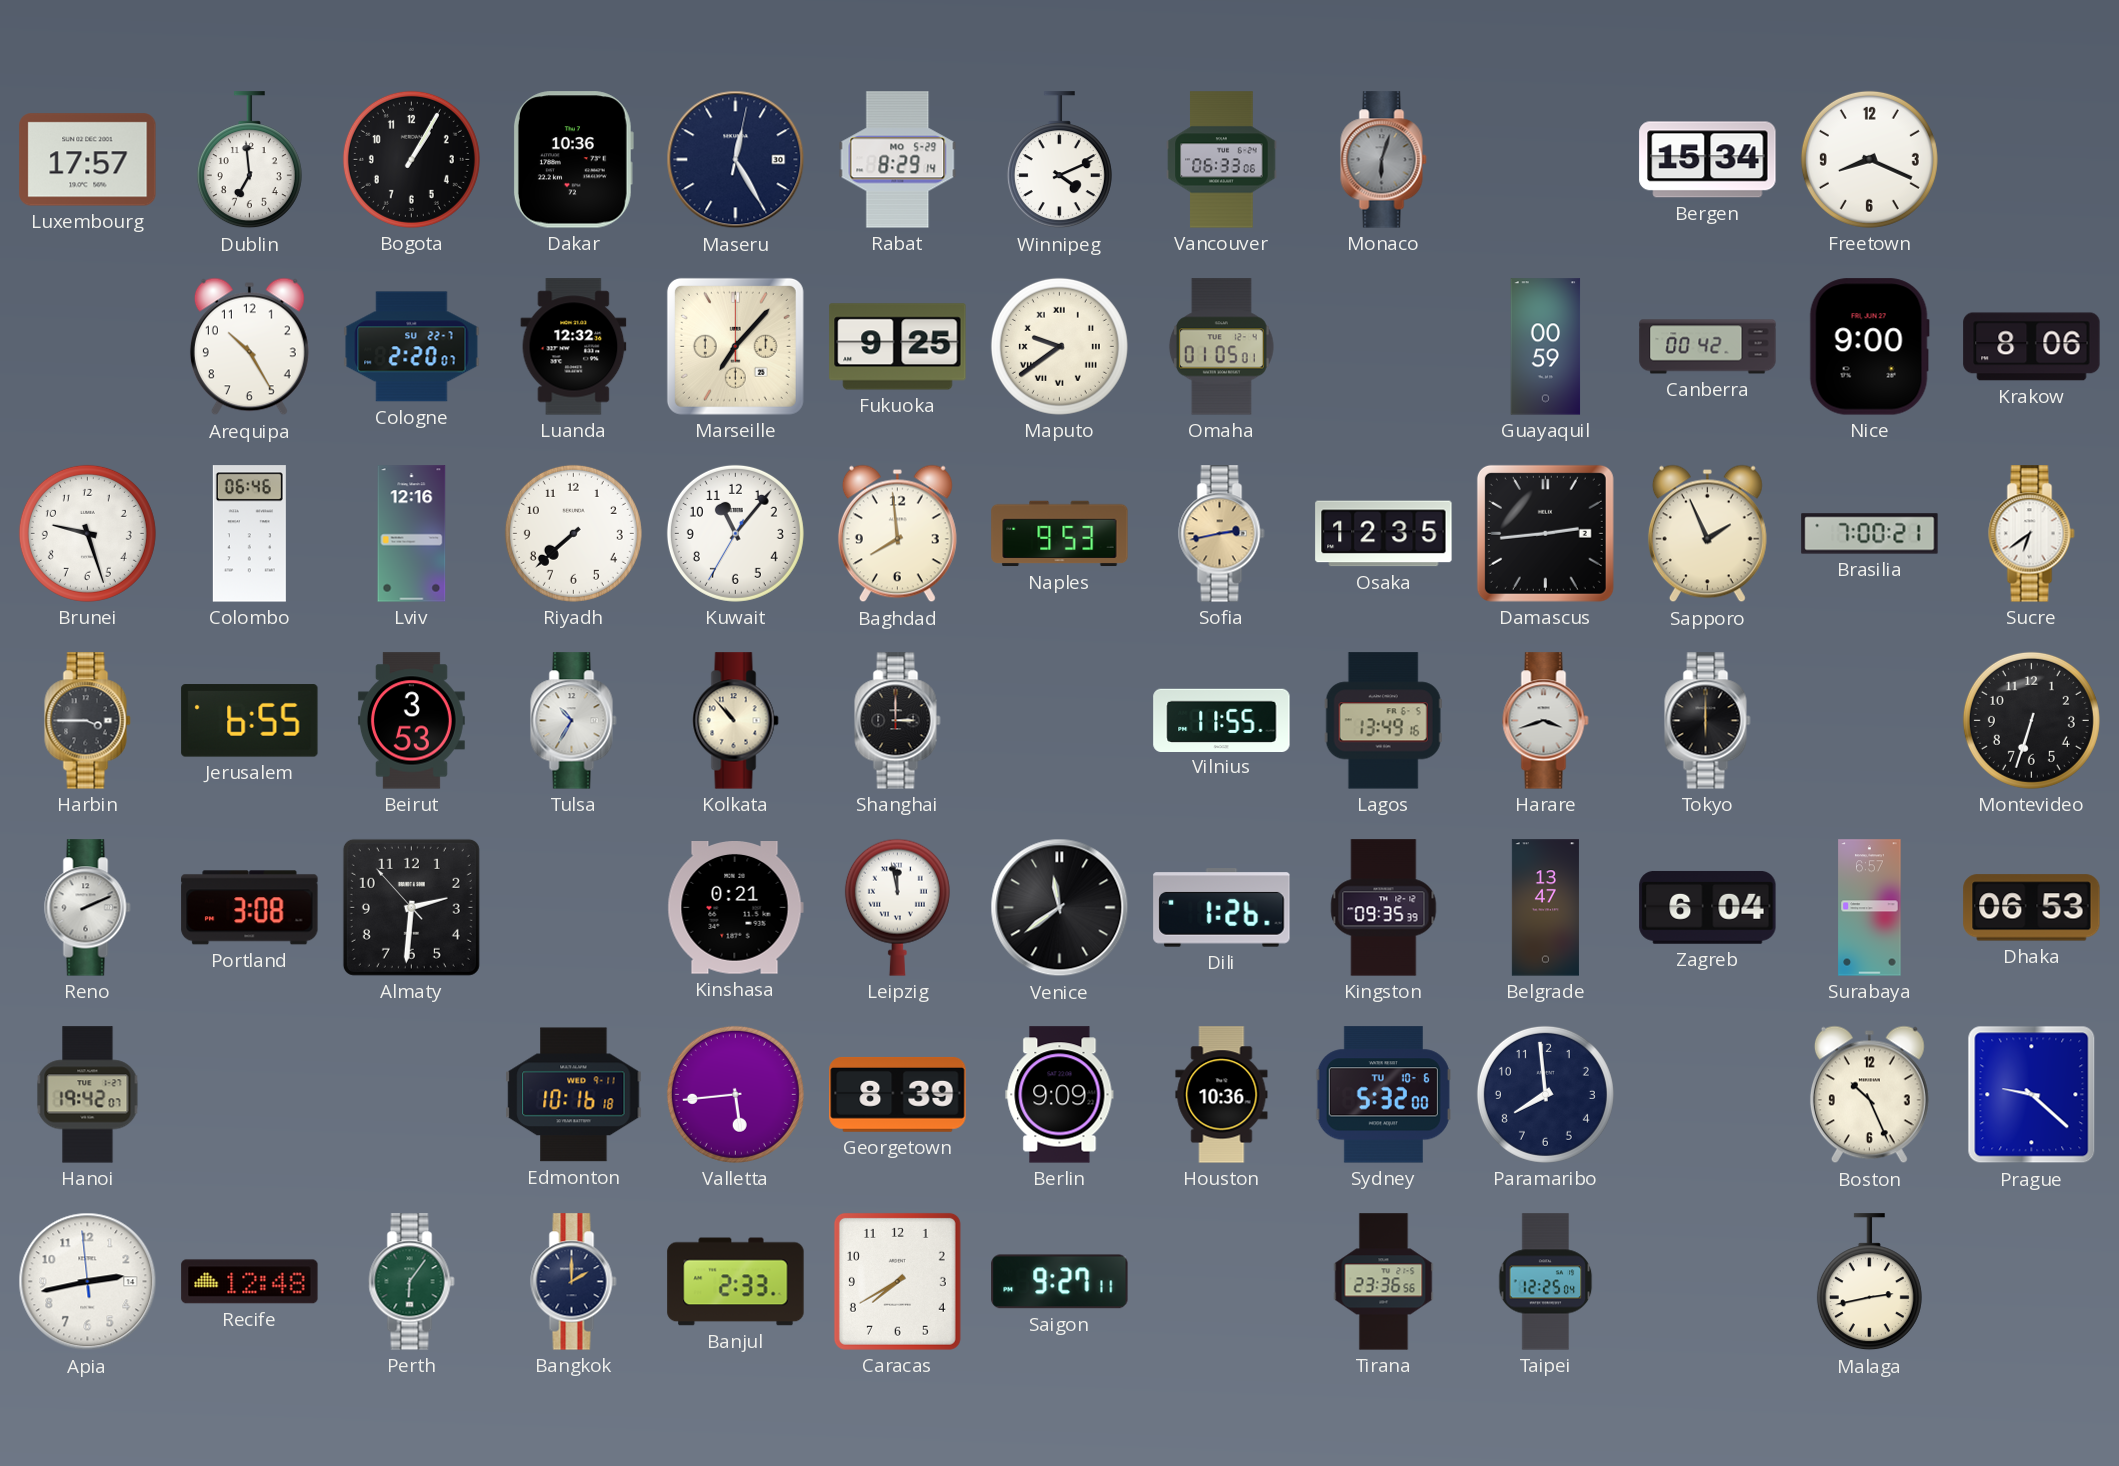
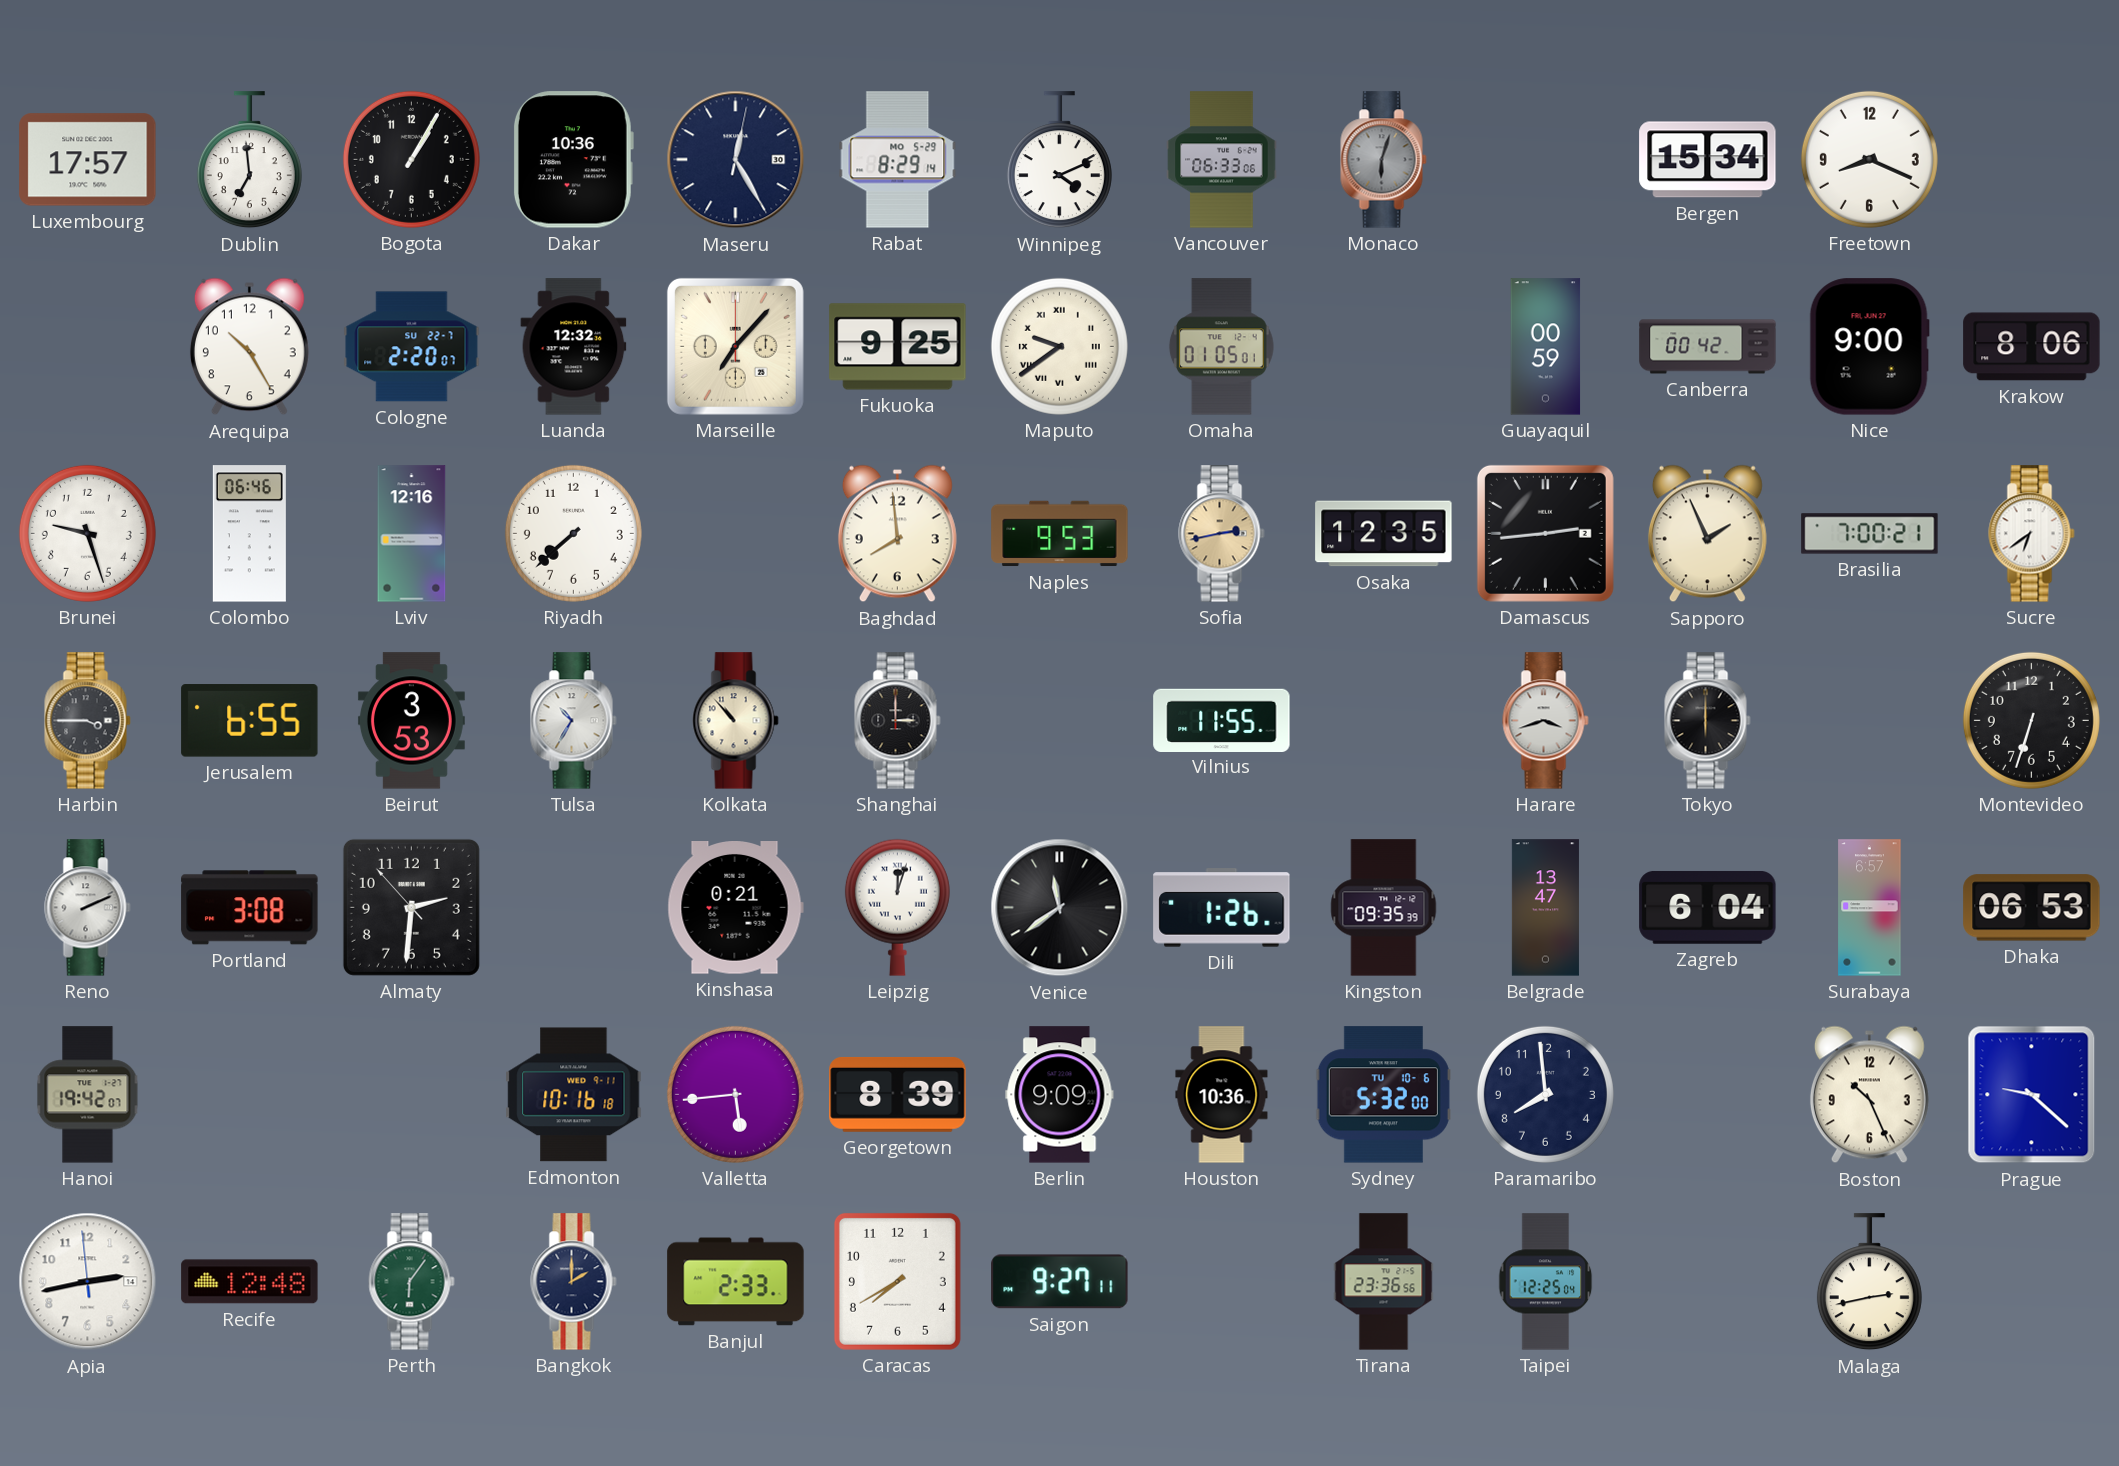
Kuwait: 11:06 -> none (735, 533)
Lagos: 13:49 -> none (1383, 721)
Leipzig: 11:58 -> 12:03 (897, 907)
